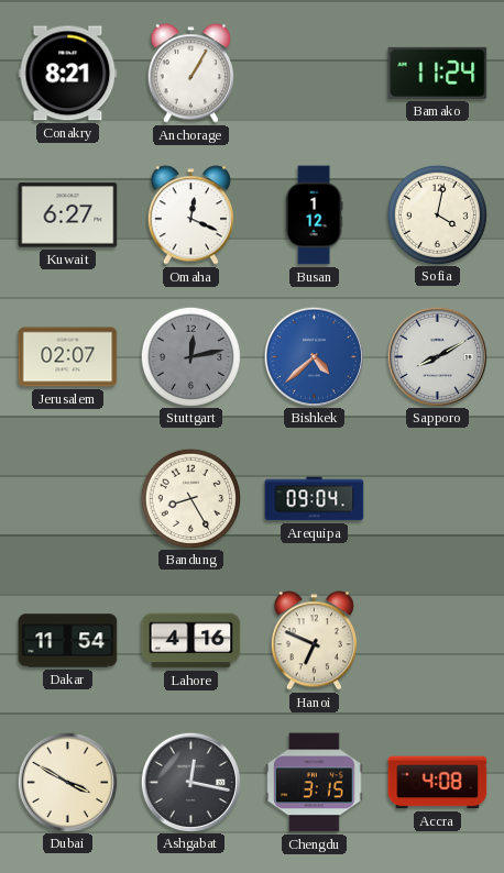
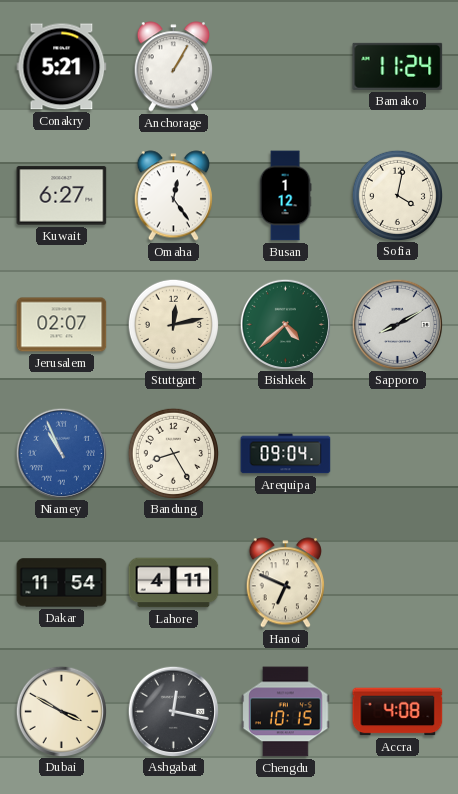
Conakry: 8:21 -> 5:21 (62, 67)
Omaha: 12:19 -> 12:24 (173, 196)
Stuttgart dial: grey -> cream (173, 324)
Bishkek dial: blue -> green (285, 324)
Niamey: none -> 10:56 (61, 453)
Lahore: 4:16 -> 4:11 (174, 583)
Chengdu: 3:15 -> 10:15 (286, 712)
